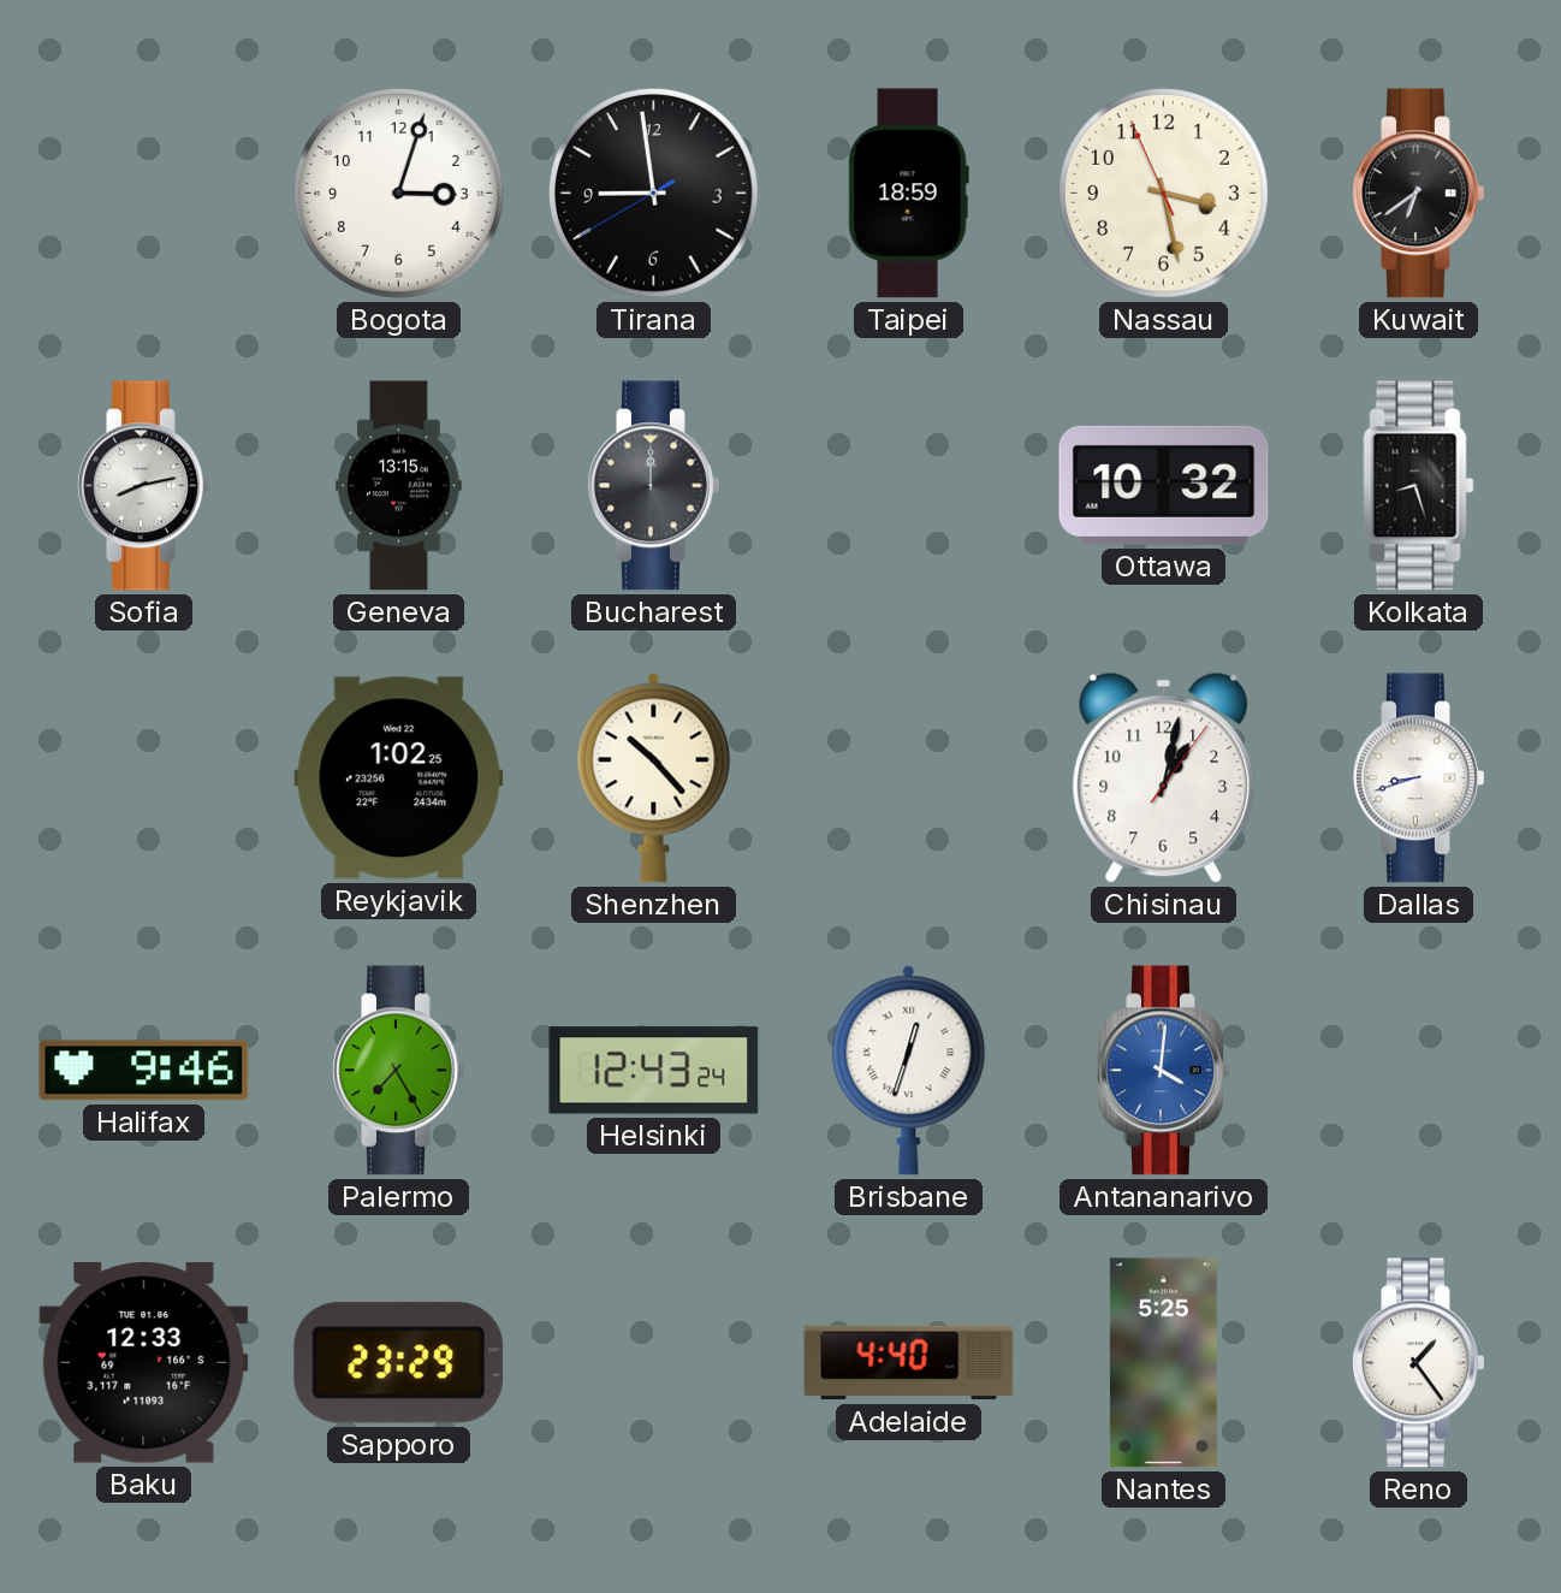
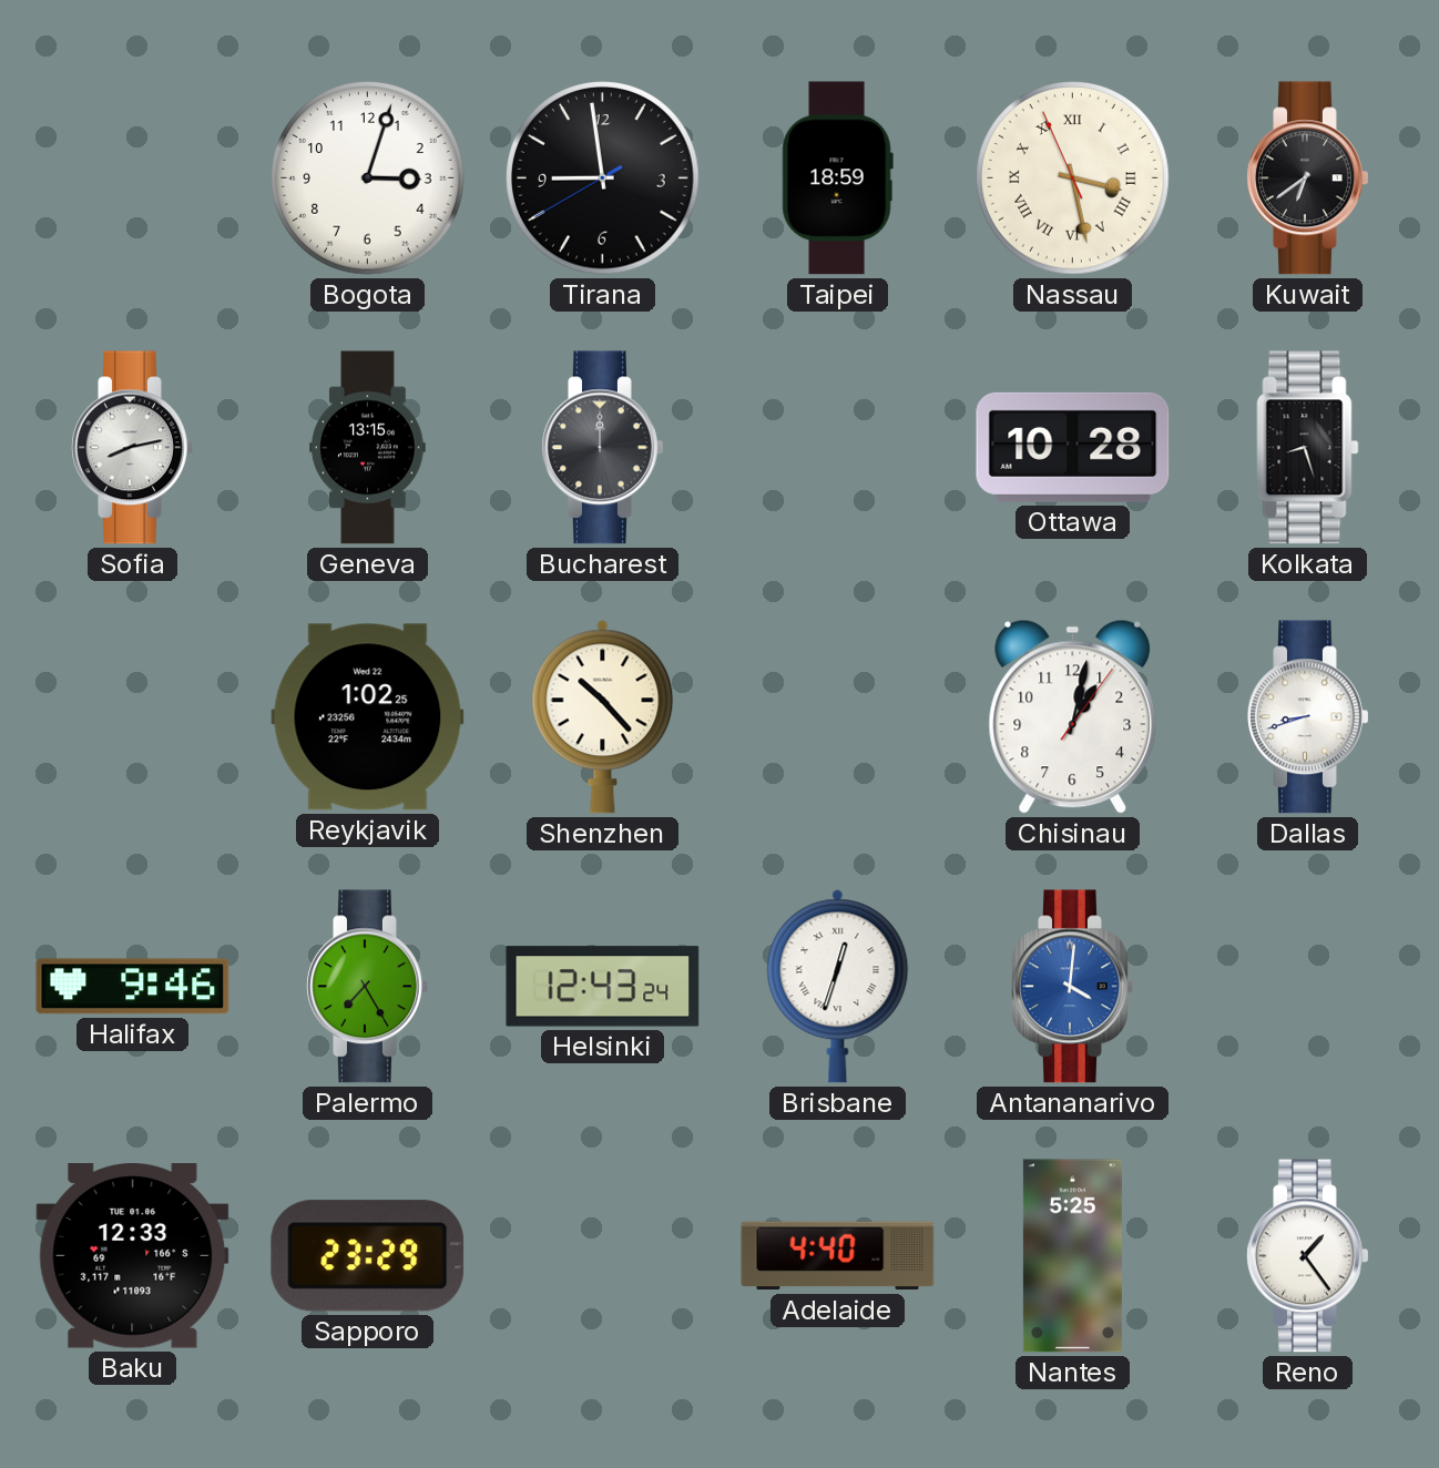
Nassau numerals: Arabic -> Roman (1073, 179)
Ottawa: 10:32 -> 10:28 (1073, 447)
